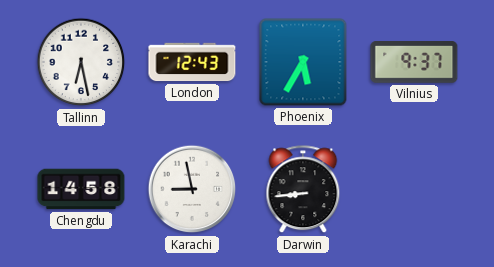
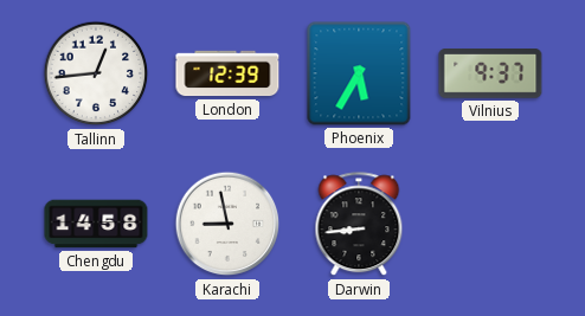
Tallinn: 6:28 -> 12:44 (96, 73)
London: 12:43 -> 12:39 (227, 73)
